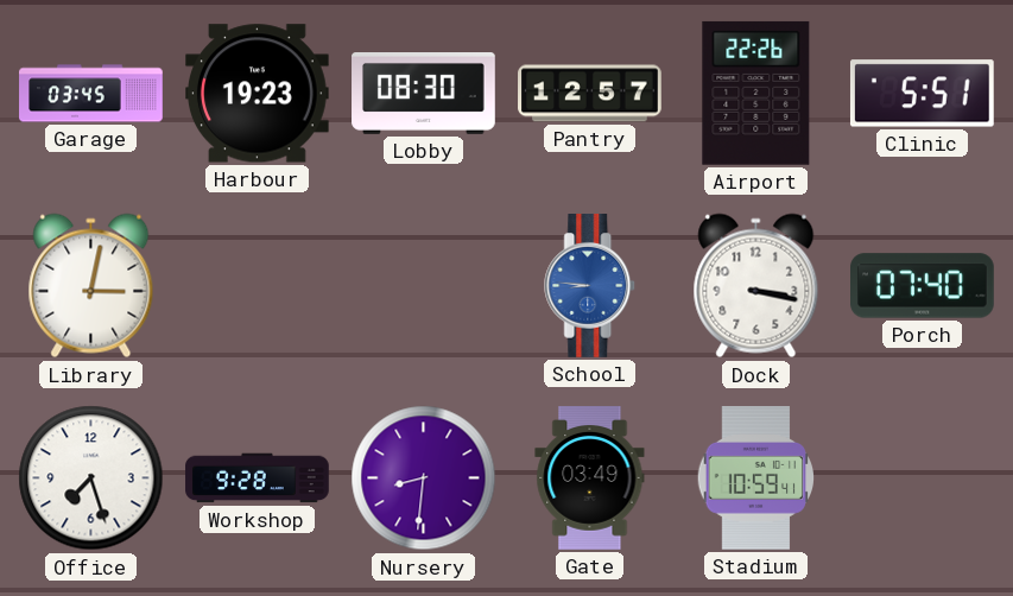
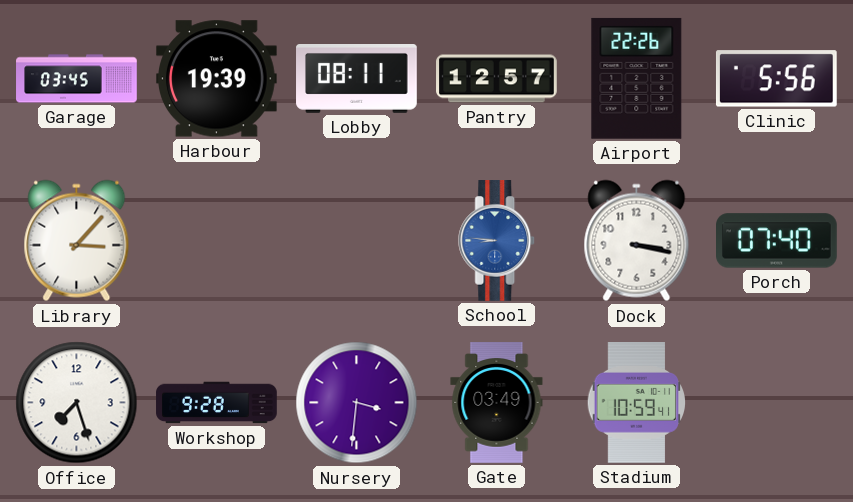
Harbour: 19:23 -> 19:39 (217, 79)
Lobby: 08:30 -> 08:11 (357, 79)
Clinic: 5:51 -> 5:56 (776, 79)
Library: 3:02 -> 3:07 (77, 241)
Nursery: 8:31 -> 3:31 (357, 403)
